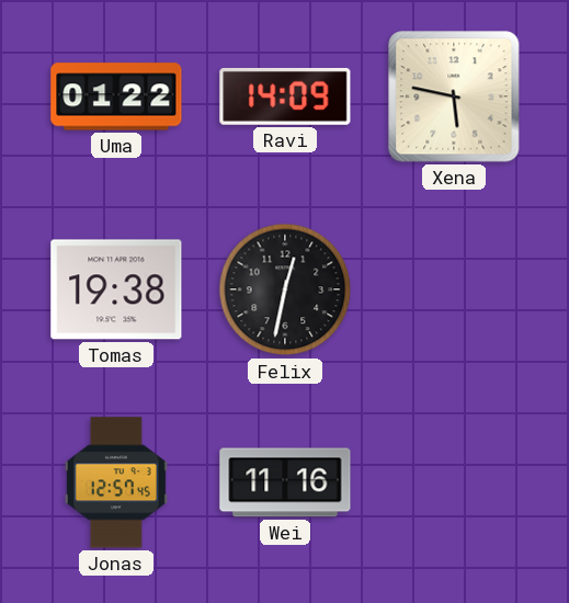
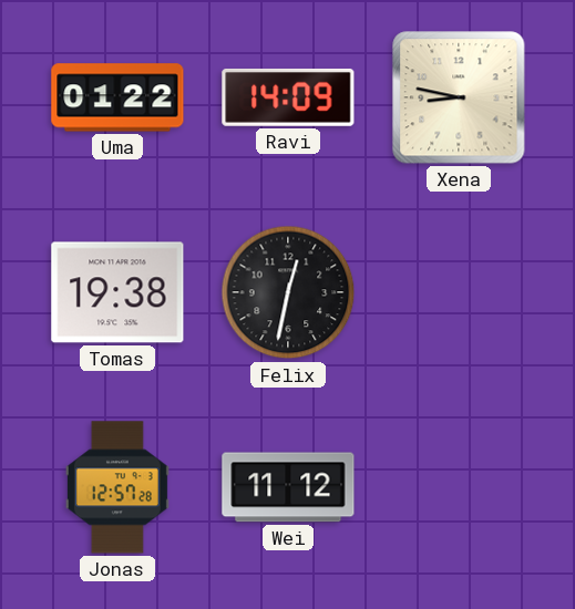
Xena: 5:47 -> 8:47 (459, 97)
Jonas: 12:57:45 -> 12:57:28 (117, 487)
Wei: 11:16 -> 11:12 (288, 487)
